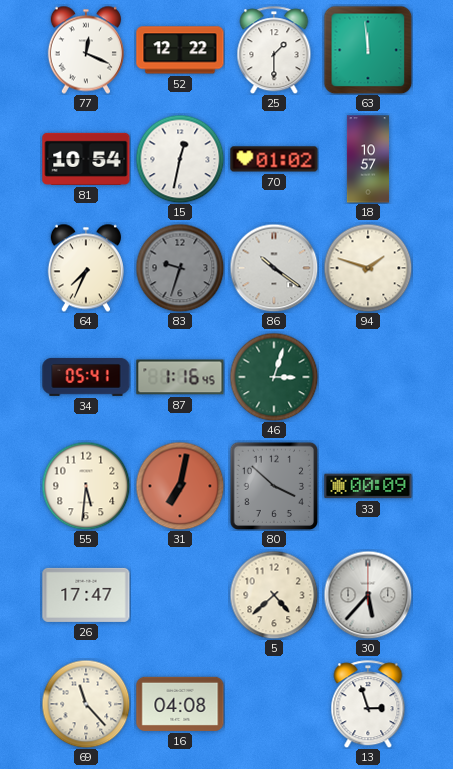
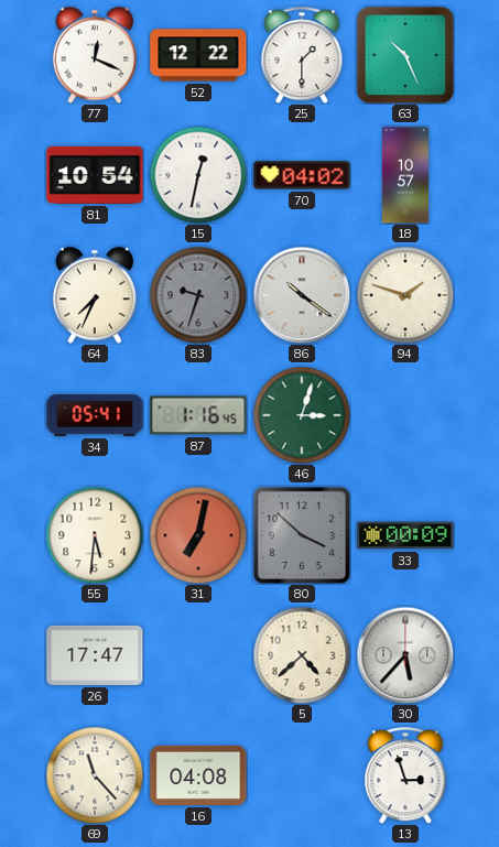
63: 11:59 -> 10:26 (405, 55)
70: 01:02 -> 04:02 (302, 175)
